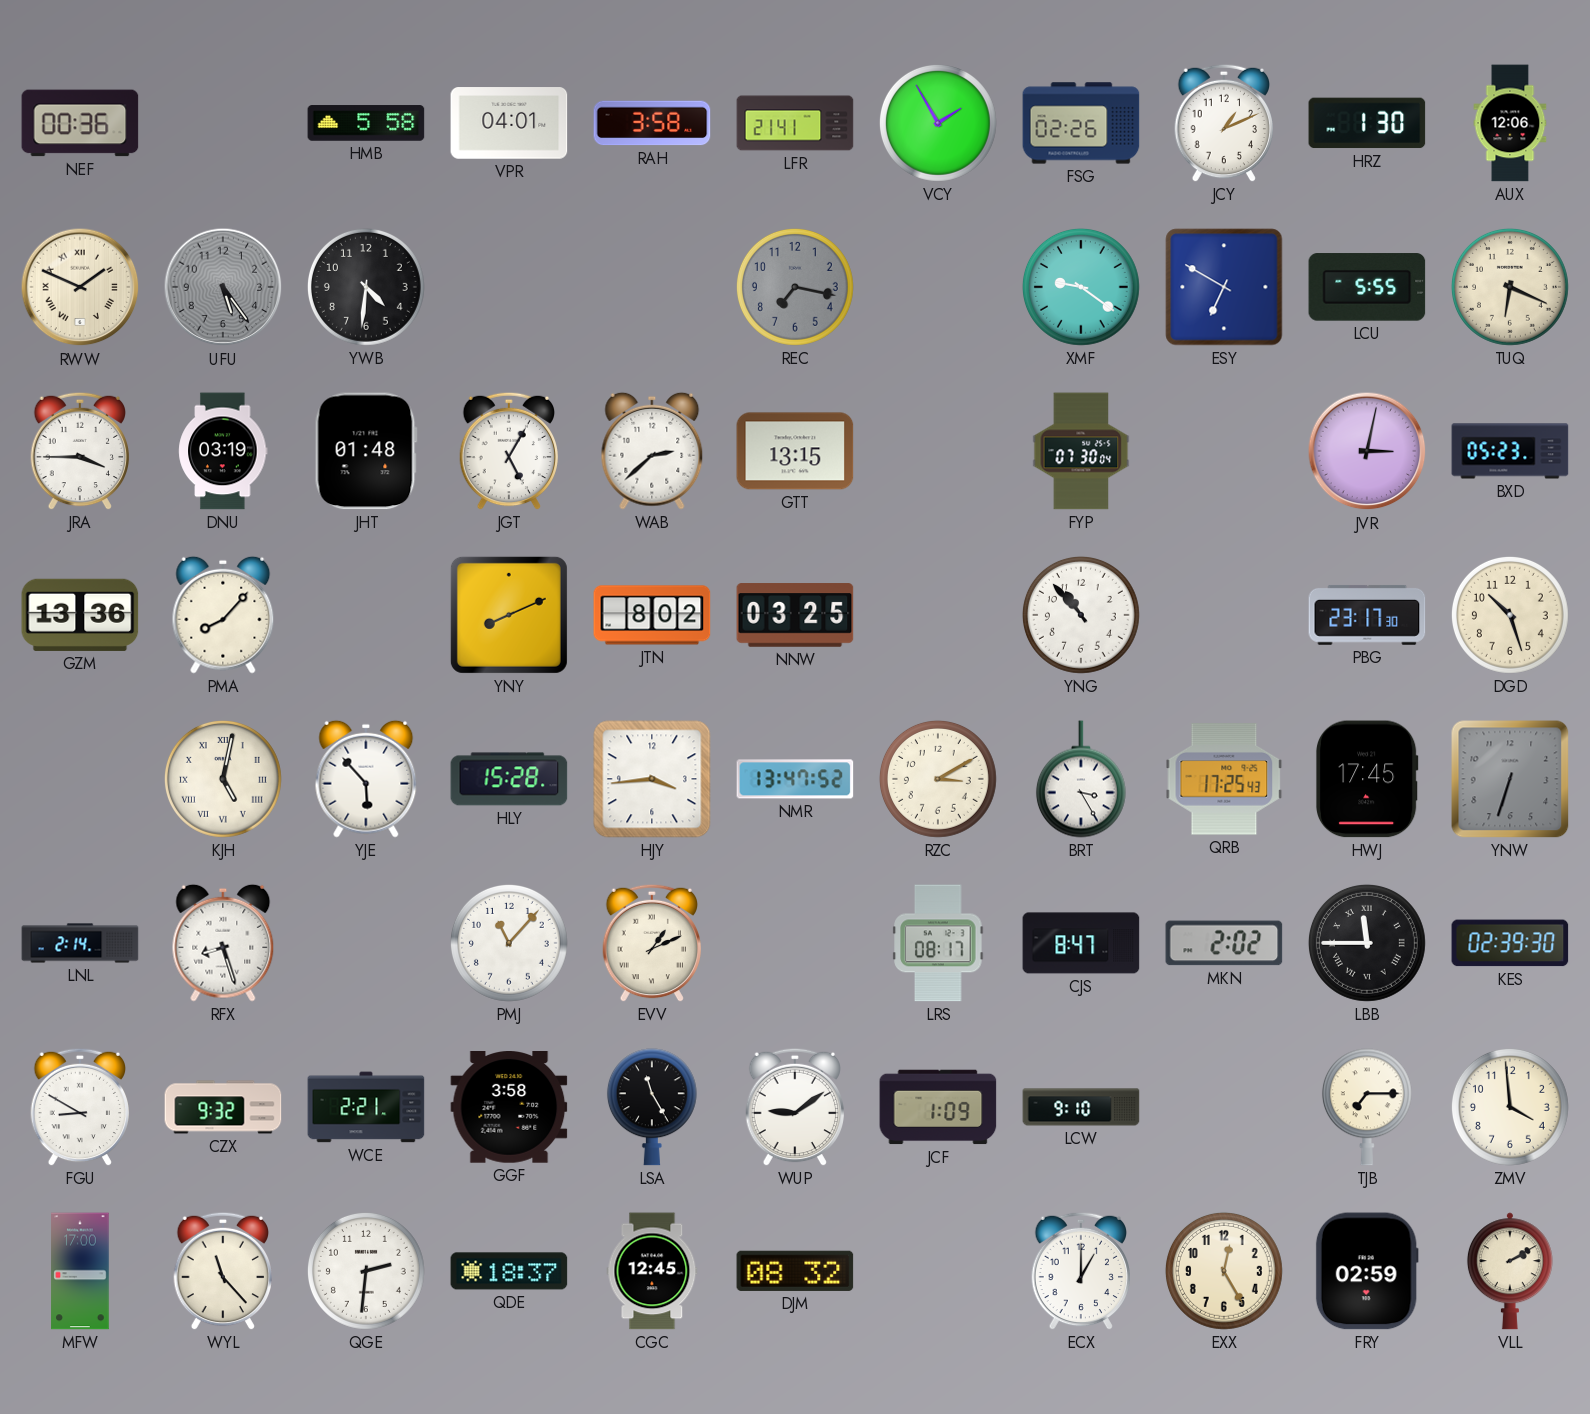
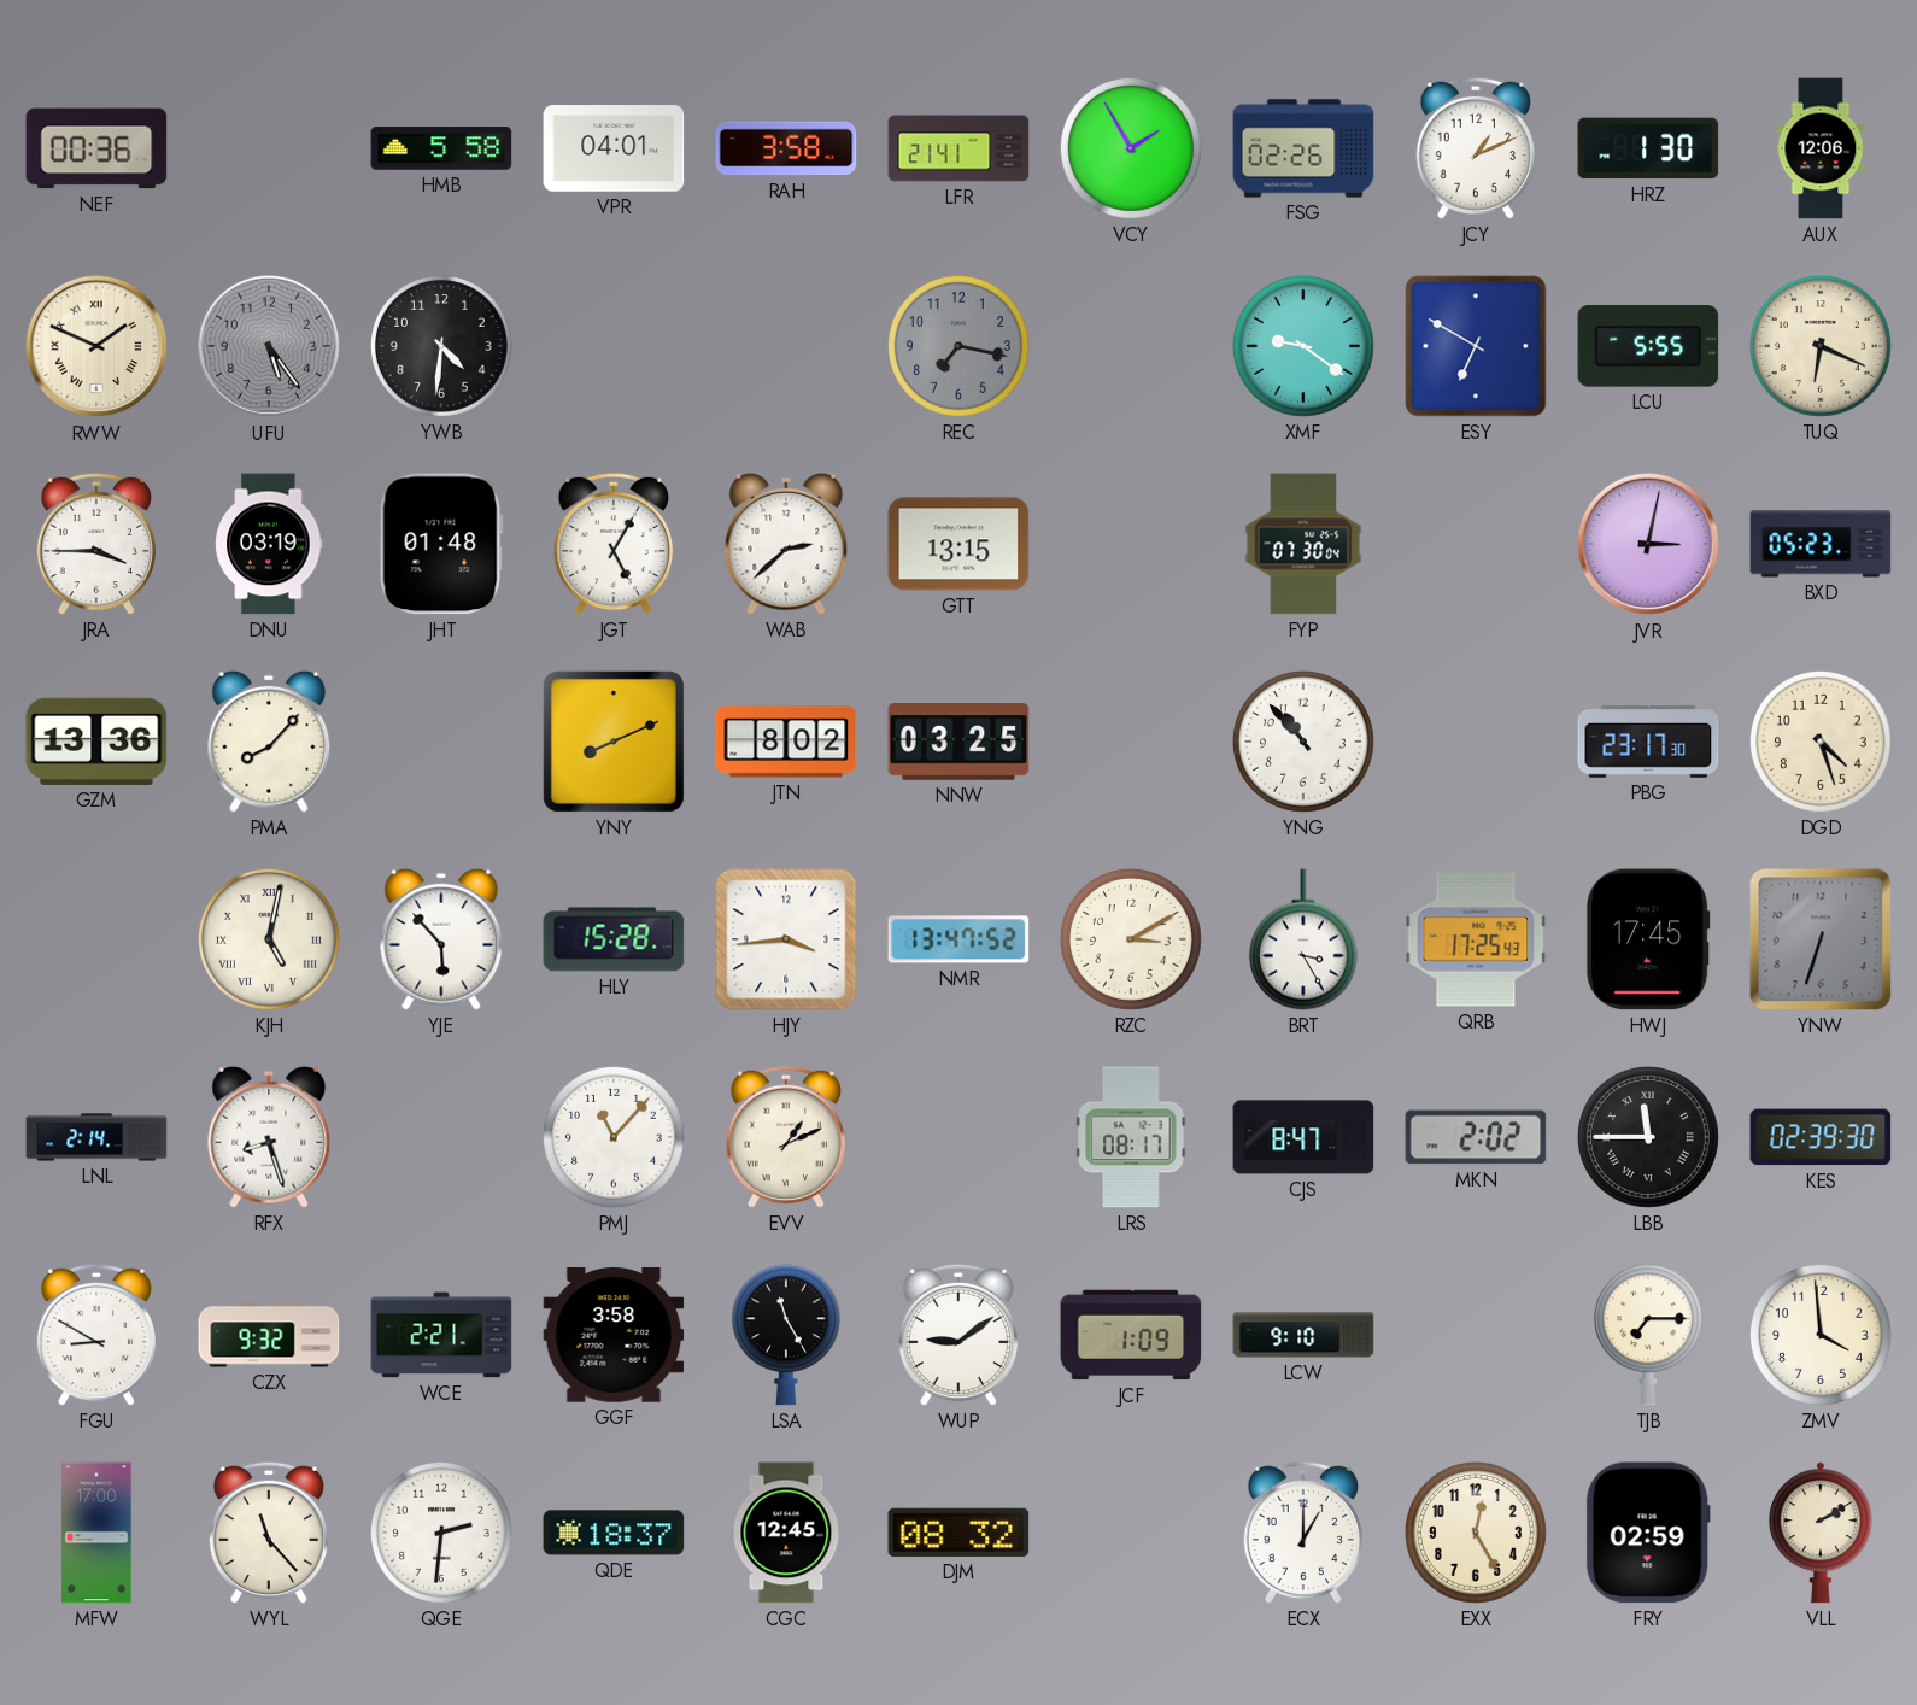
DGD: 10:27 -> 4:27 (1821, 742)
